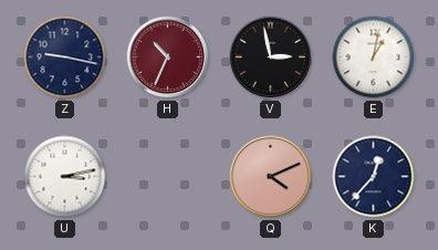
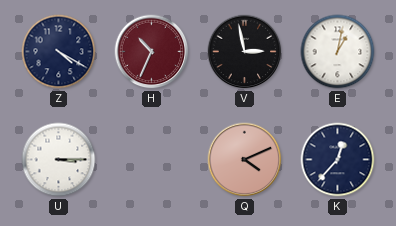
Z: 9:17 -> 4:20 (59, 52)
U: 3:13 -> 3:15 (59, 160)
